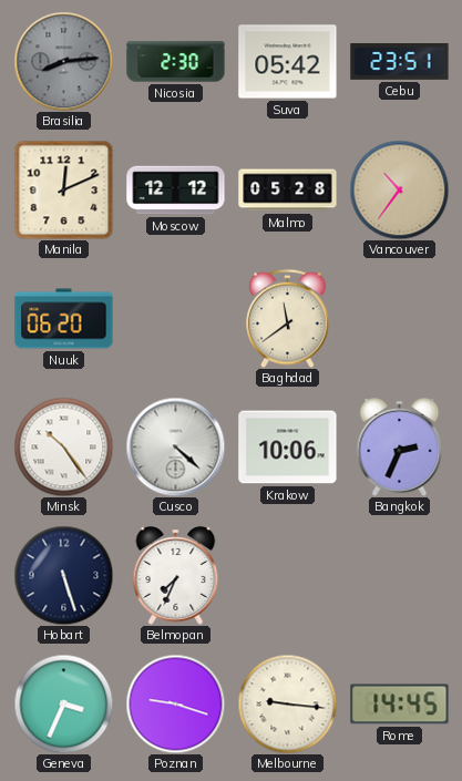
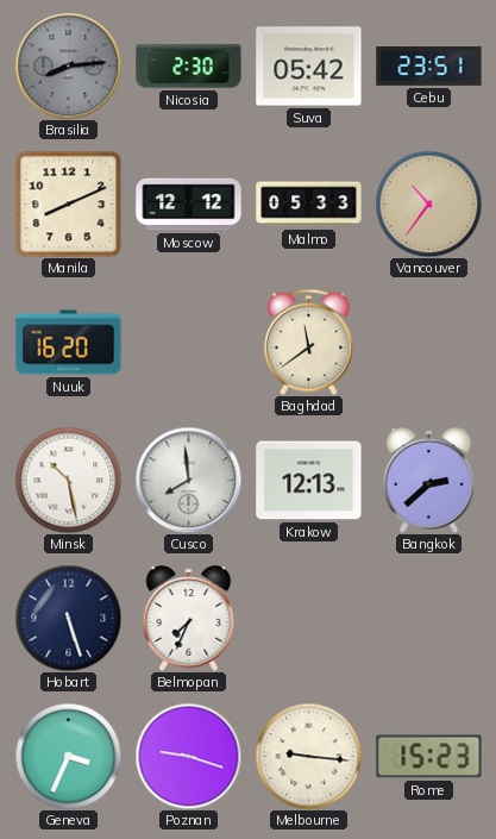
Manila: 12:11 -> 8:11 (68, 204)
Malmo: 05:28 -> 05:33 (309, 205)
Nuuk: 06:20 -> 16:20 (69, 343)
Minsk: 10:24 -> 10:28 (68, 480)
Cusco: 4:22 -> 7:59 (188, 480)
Krakow: 10:06 -> 12:13 (309, 481)
Bangkok: 2:34 -> 2:38 (429, 481)
Rome: 14:45 -> 15:23 (429, 757)
